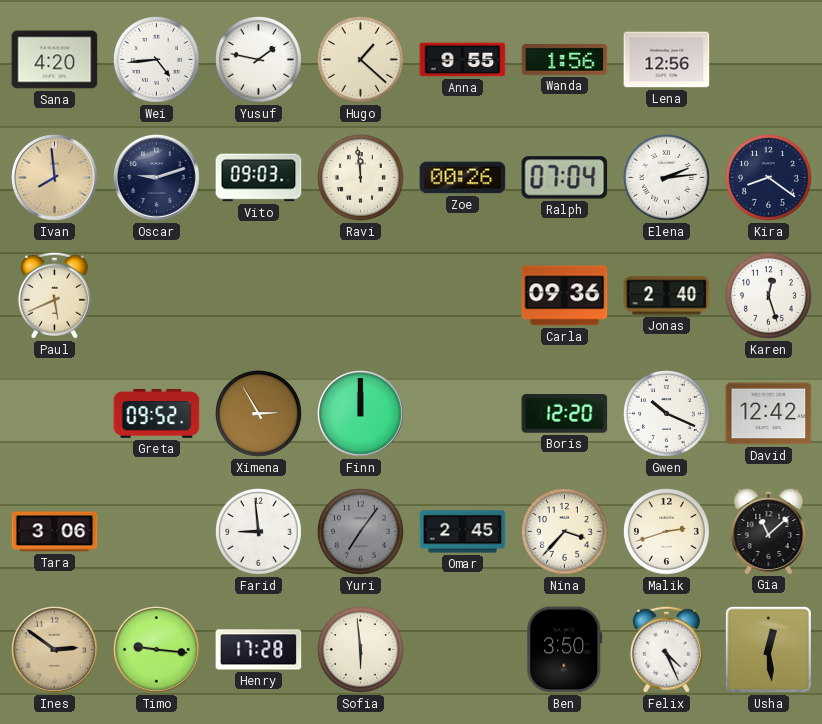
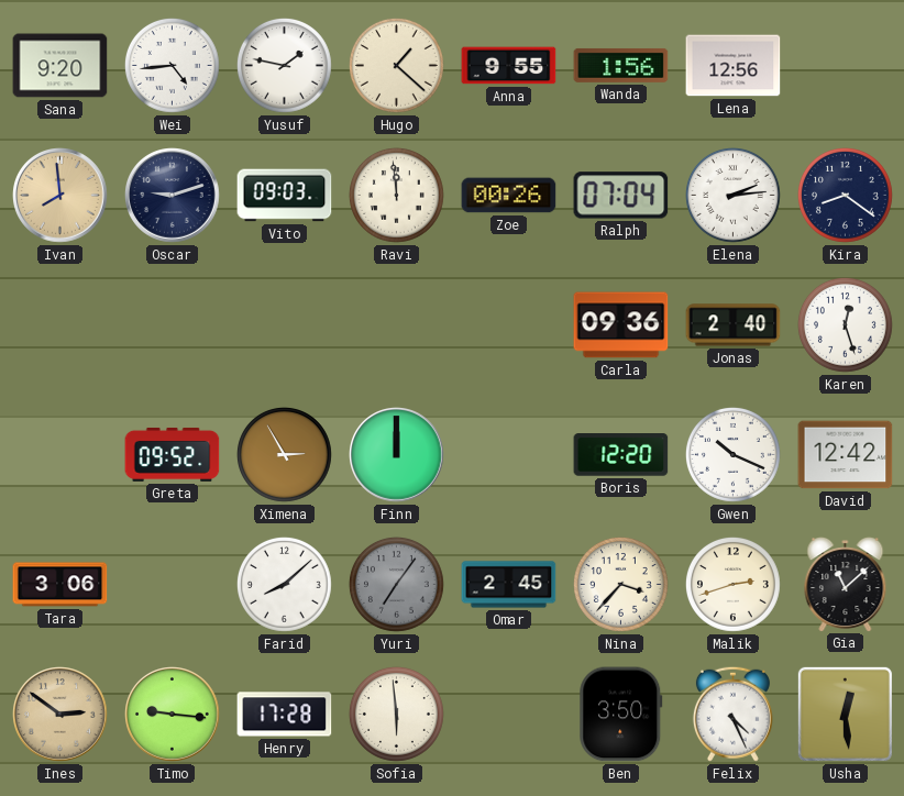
Sana: 4:20 -> 9:20 (60, 66)
Paul: 5:41 -> none (54, 295)
Farid: 8:59 -> 8:08 (284, 584)
